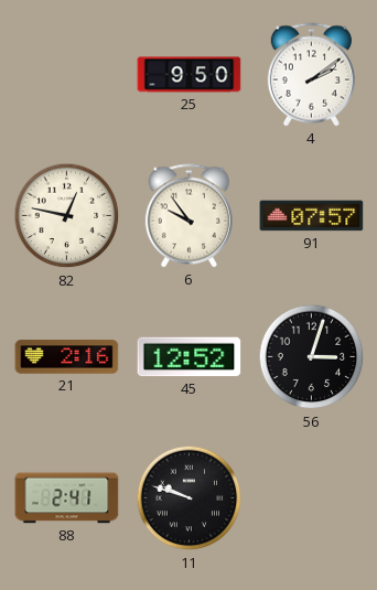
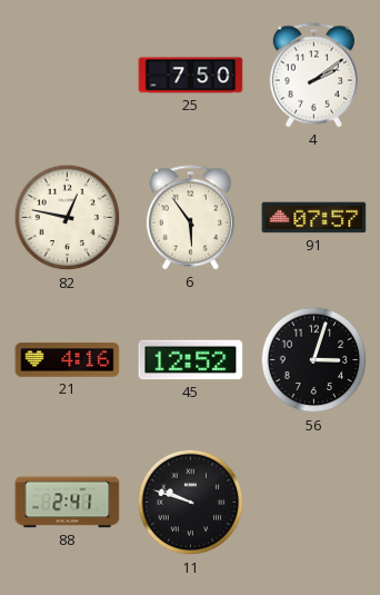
25: 9:50 -> 7:50 (191, 76)
6: 9:54 -> 5:54 (190, 218)
21: 2:16 -> 4:16 (68, 360)
